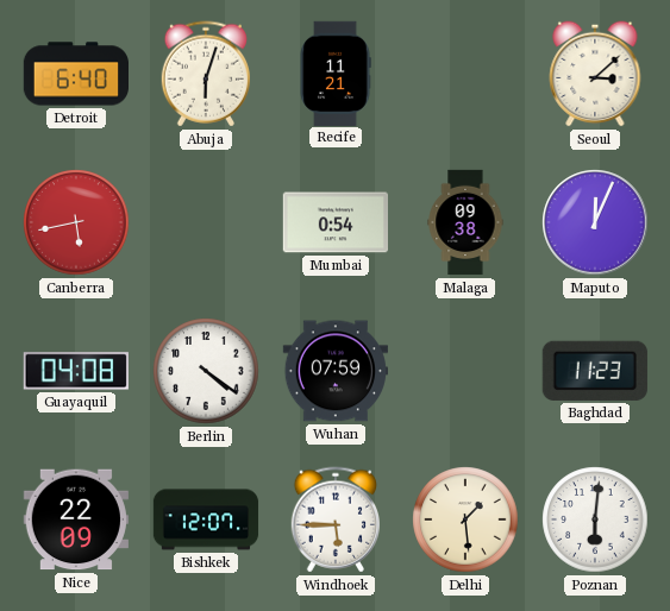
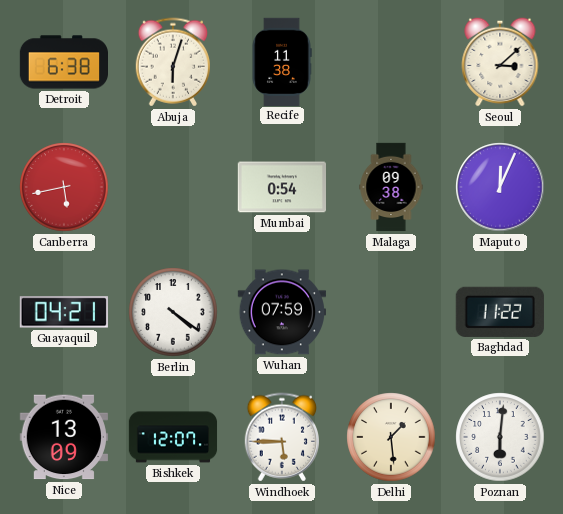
Detroit: 6:40 -> 6:38 (64, 62)
Recife: 11:21 -> 11:38 (282, 61)
Guayaquil: 04:08 -> 04:21 (64, 312)
Baghdad: 11:23 -> 11:22 (500, 312)
Nice: 22:09 -> 13:09 (64, 437)
